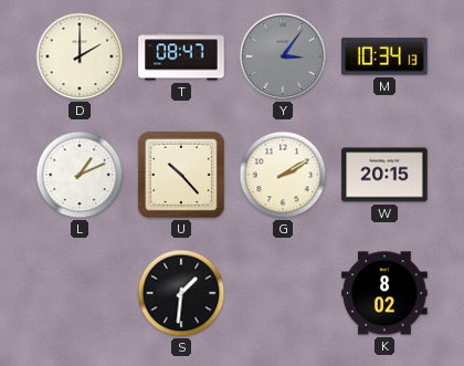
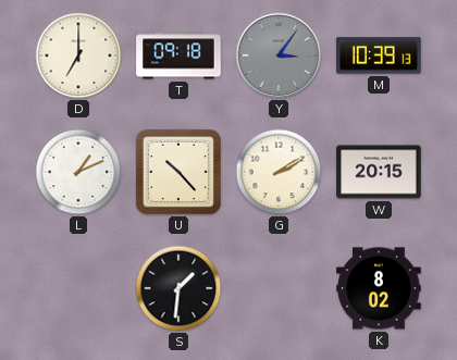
D: 2:00 -> 7:00 (78, 55)
T: 08:47 -> 09:18 (178, 55)
M: 10:34 -> 10:39 (379, 55)
